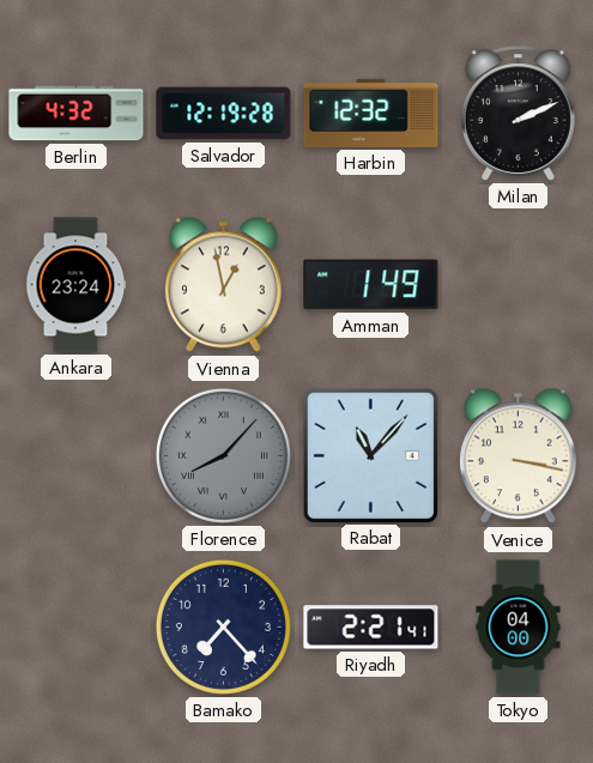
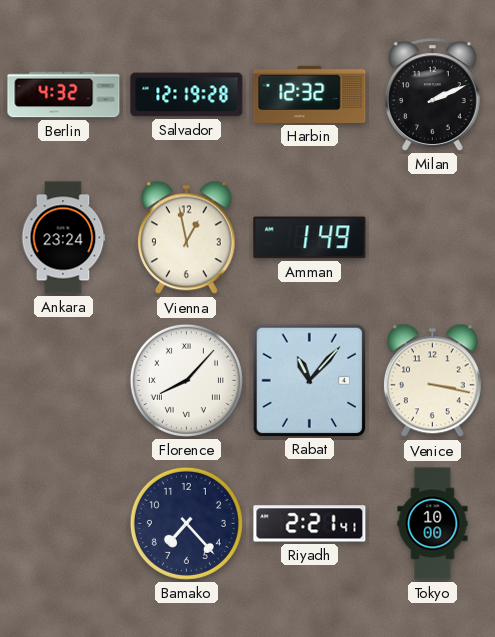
Florence dial: grey -> white (186, 380)
Tokyo: 04:00 -> 10:00 (433, 524)
